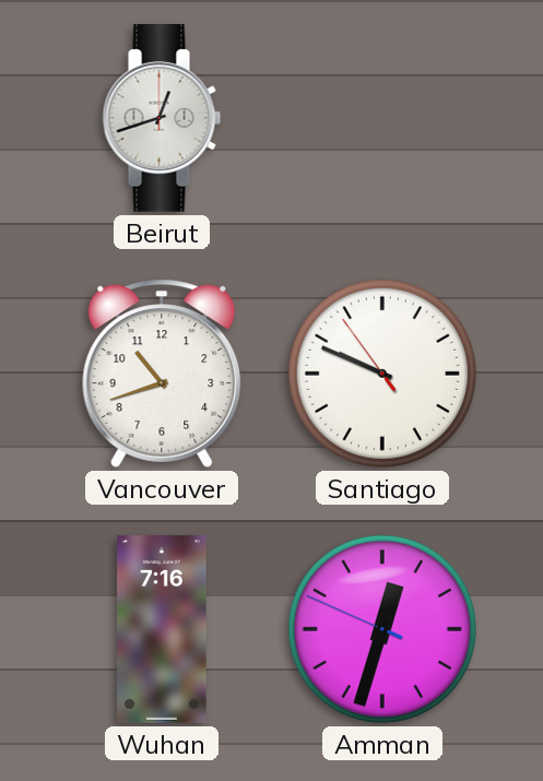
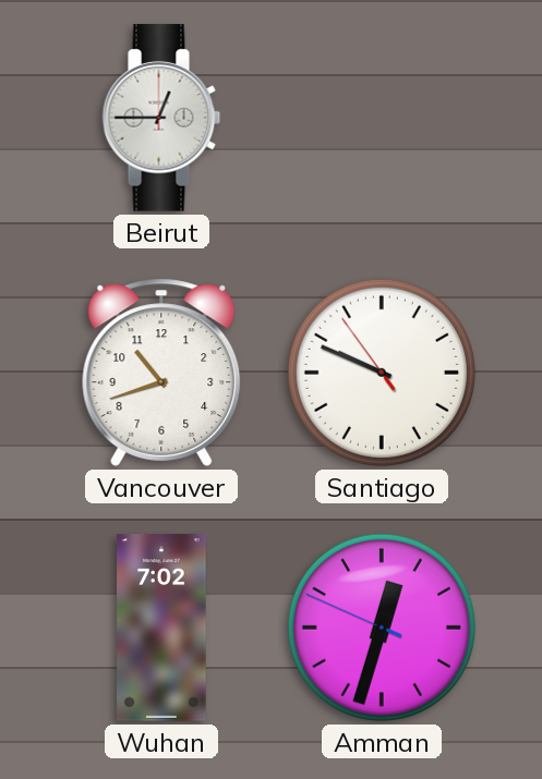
Beirut: 12:42 -> 12:45 (161, 118)
Wuhan: 7:16 -> 7:02 (161, 628)
